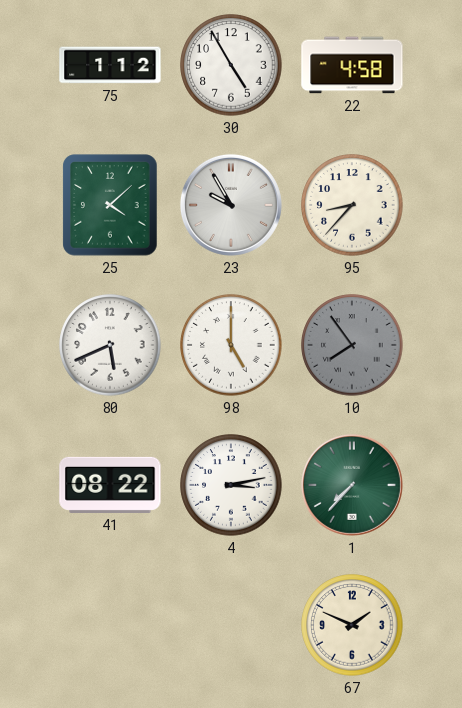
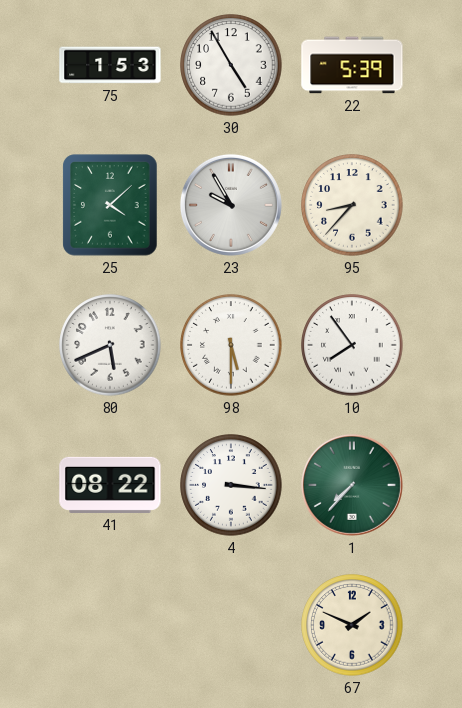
75: 1:12 -> 1:53 (110, 65)
22: 4:58 -> 5:39 (352, 65)
98: 5:00 -> 5:30 (231, 345)
10 dial: grey -> white (352, 345)
4: 3:13 -> 3:16 (231, 485)
